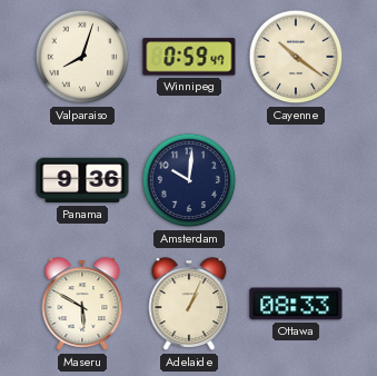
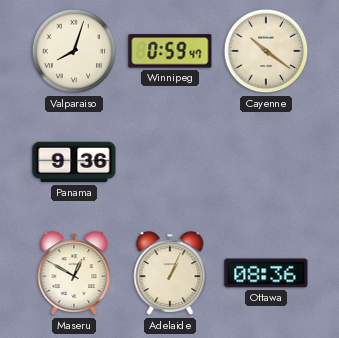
Amsterdam: 10:01 -> none (189, 180)
Maseru: 5:50 -> 12:50 (74, 274)
Ottawa: 08:33 -> 08:36 (266, 273)
